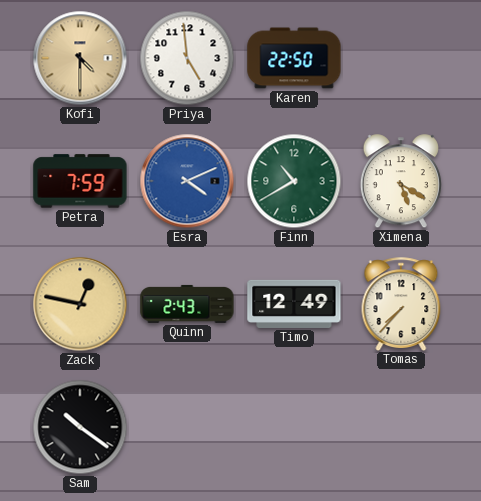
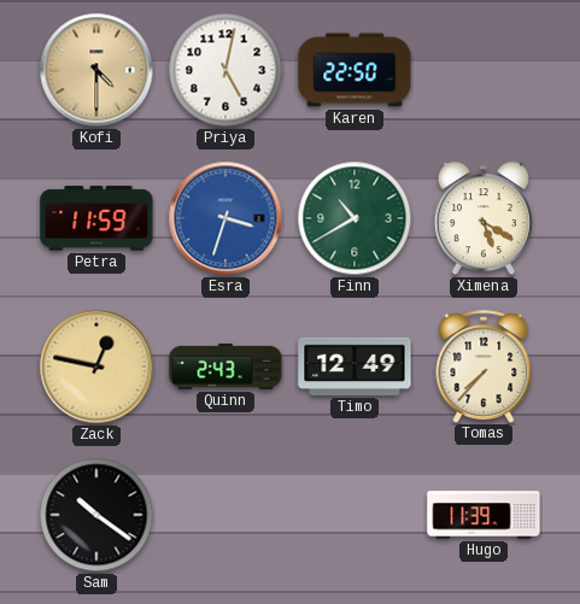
Priya: 4:59 -> 5:02 (225, 70)
Petra: 7:59 -> 11:59 (96, 218)
Esra: 4:11 -> 3:33 (225, 218)
Hugo: none -> 11:39 (484, 515)
